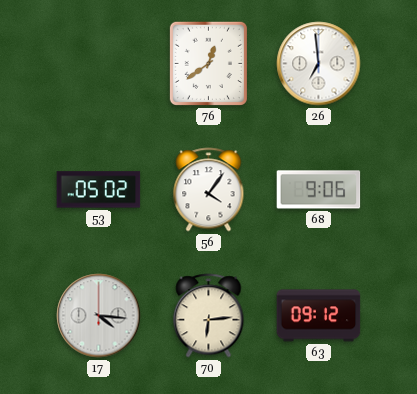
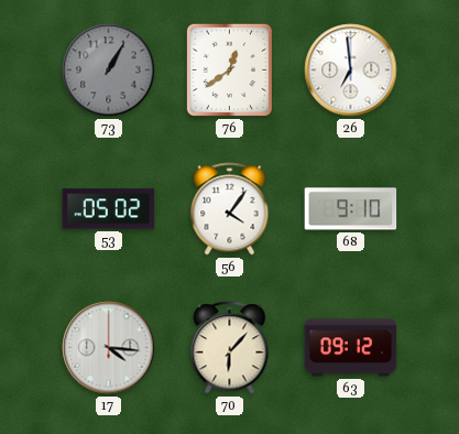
73: none -> 1:05 (109, 70)
68: 9:06 -> 9:10 (351, 209)
70: 6:14 -> 6:07 (230, 348)
